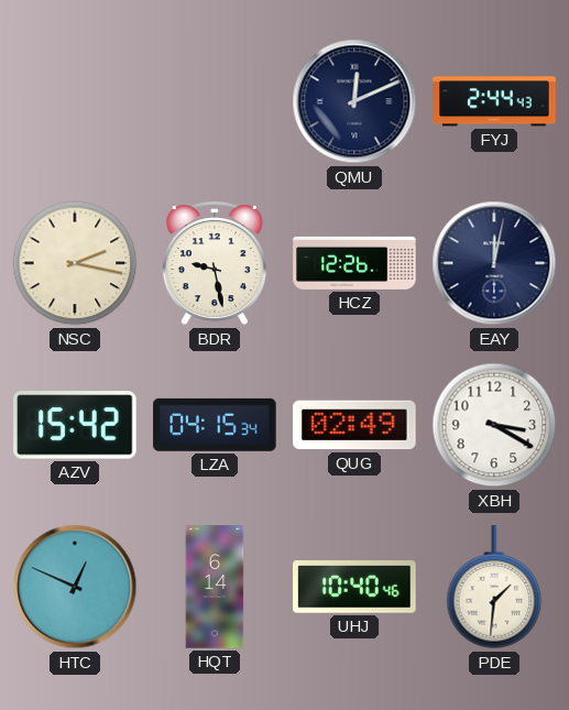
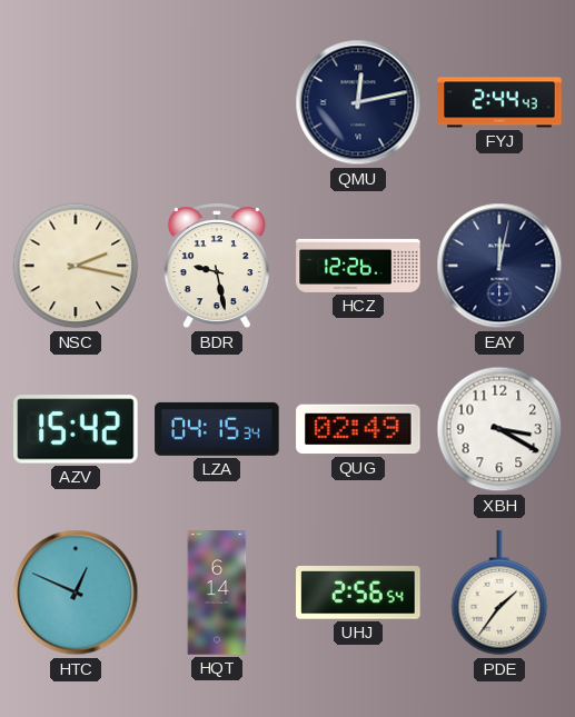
QMU: 12:11 -> 12:13 (358, 102)
UHJ: 10:40 -> 2:56 (358, 594)
PDE: 1:31 -> 1:36 (499, 594)
